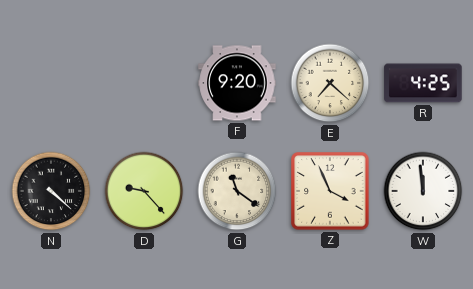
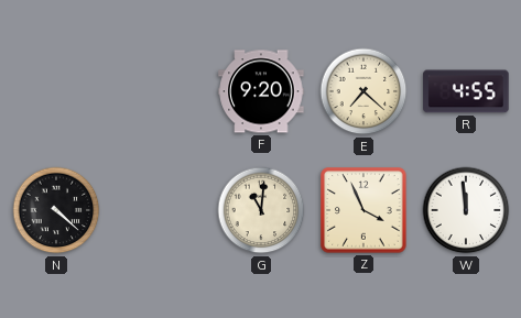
R: 4:25 -> 4:55 (466, 91)
D: 9:23 -> none (144, 191)
G: 11:21 -> 11:01 (261, 210)
